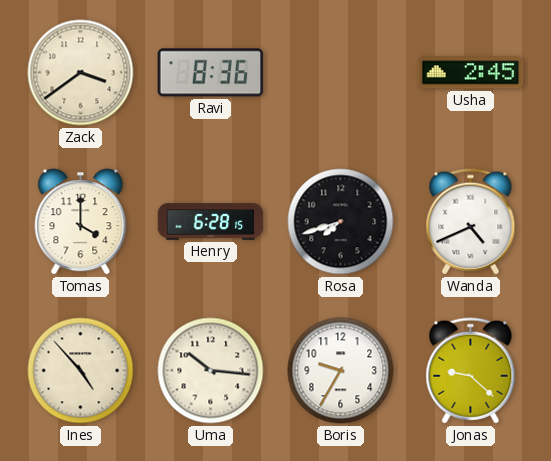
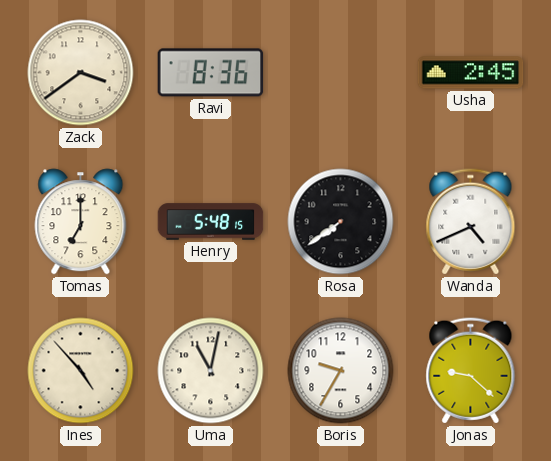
Tomas: 4:00 -> 7:00 (81, 222)
Henry: 6:28 -> 5:48 (211, 222)
Rosa: 7:42 -> 7:39 (341, 222)
Uma: 10:16 -> 11:02 (211, 371)
